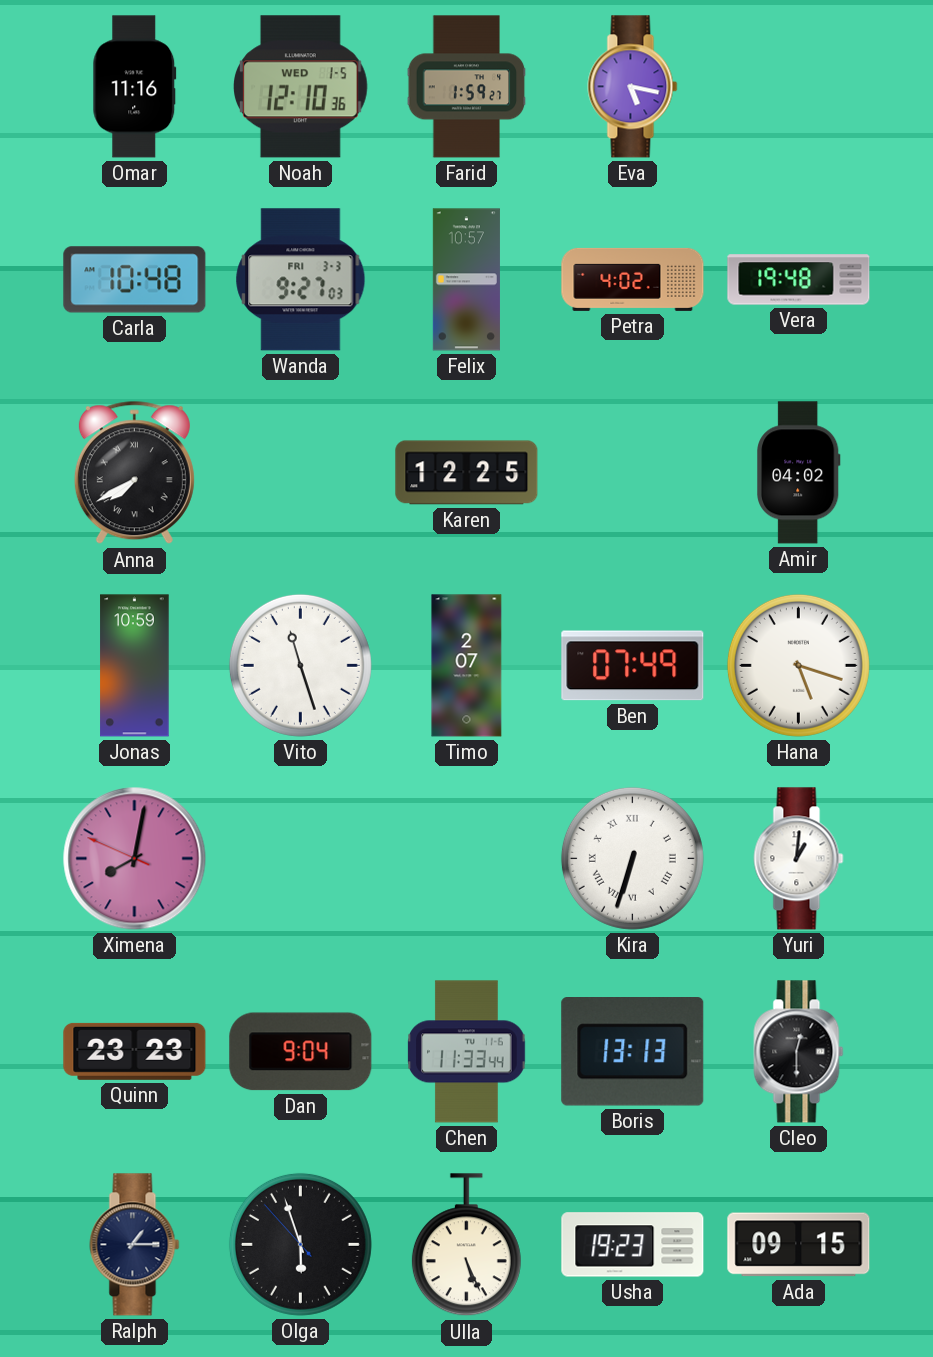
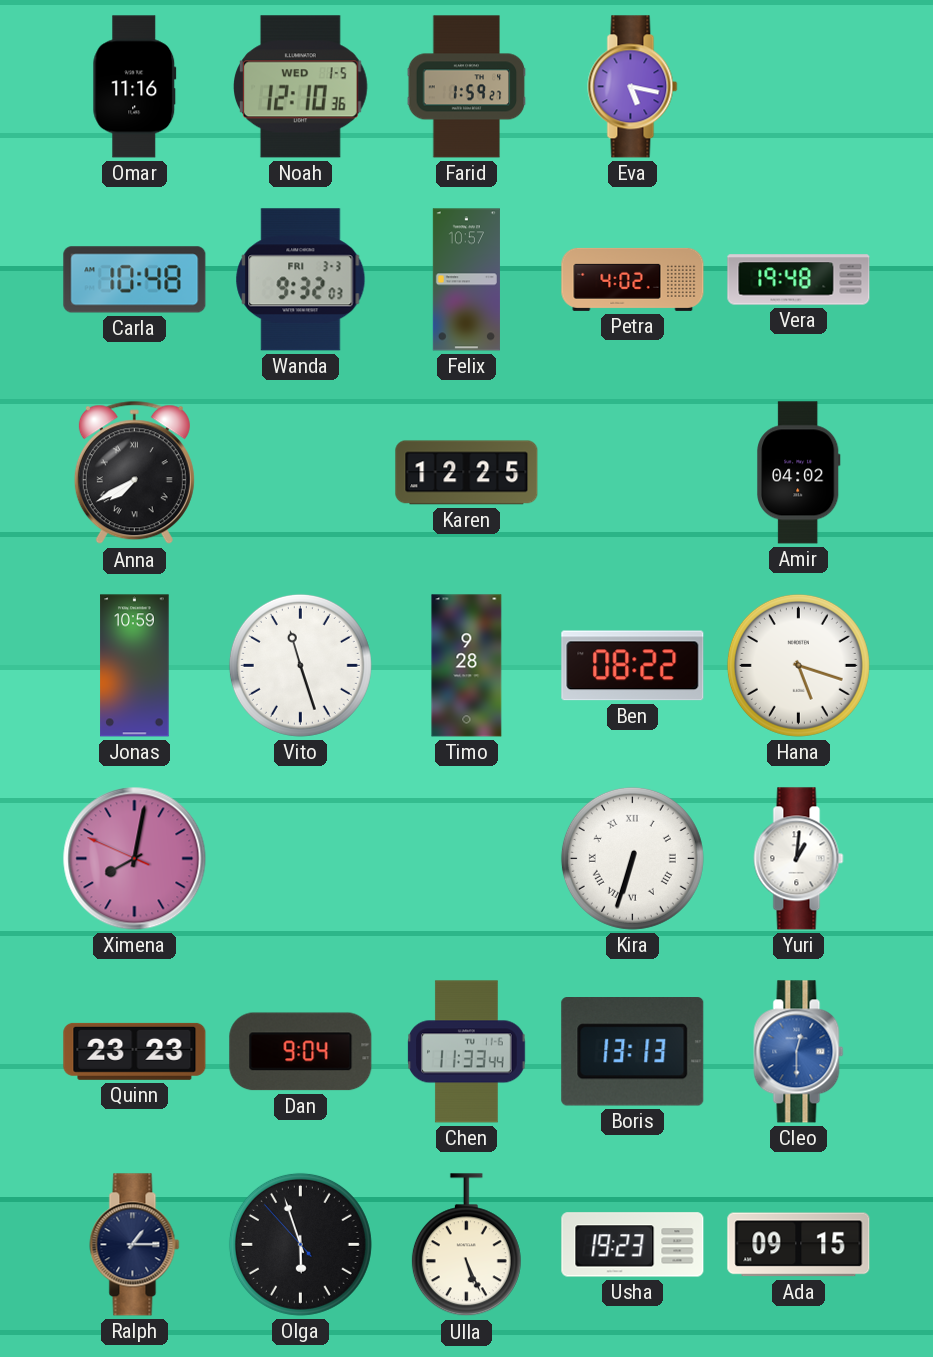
Wanda: 9:27 -> 9:32 (301, 280)
Timo: 2:07 -> 9:28 (467, 666)
Ben: 07:49 -> 08:22 (633, 666)
Cleo dial: black -> blue (799, 1052)
